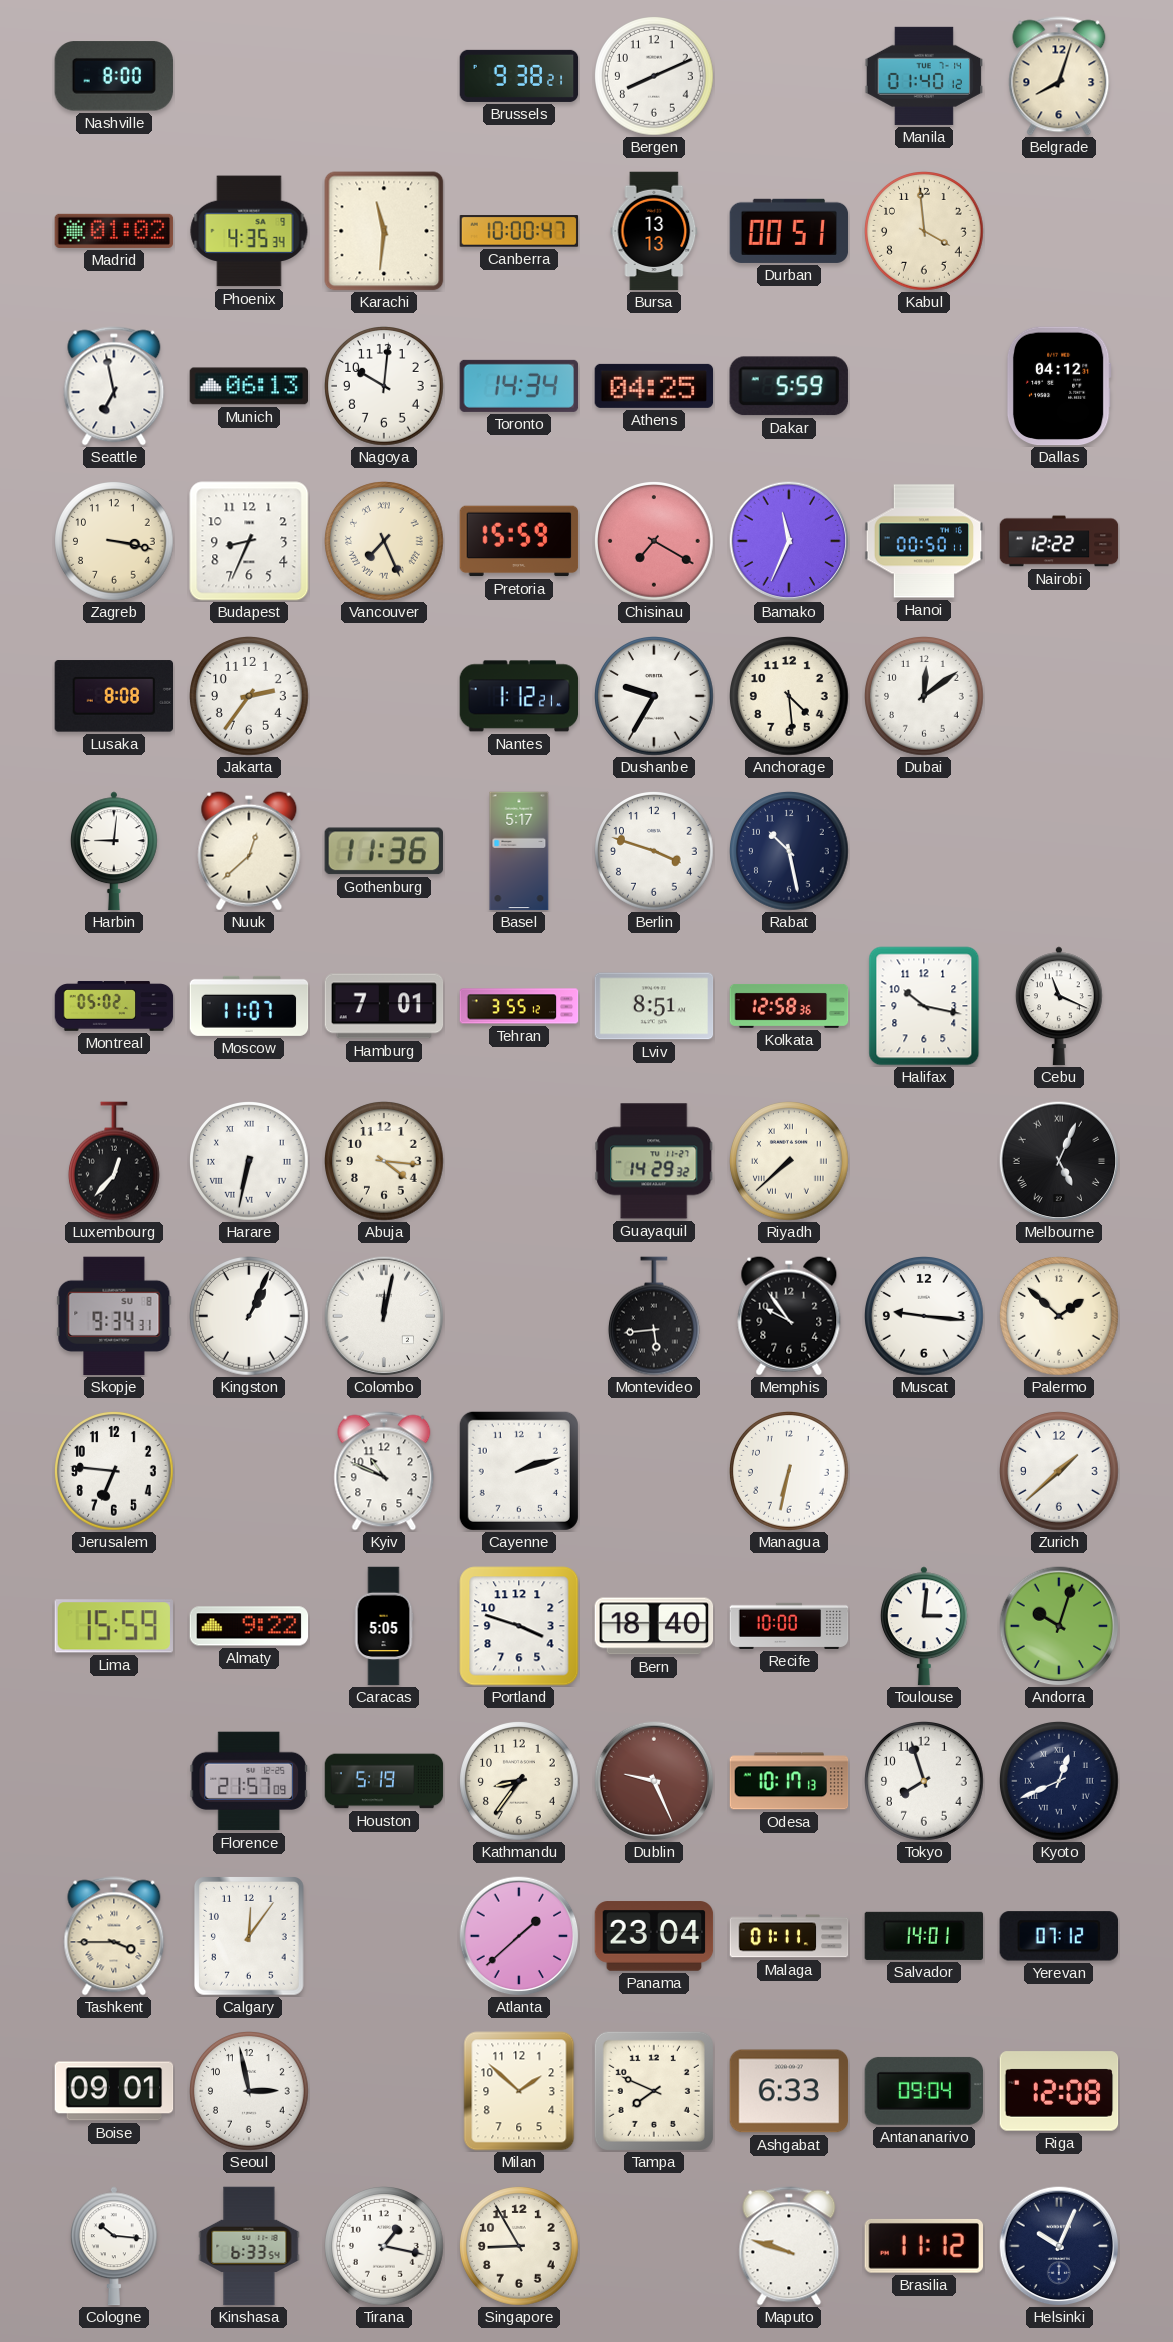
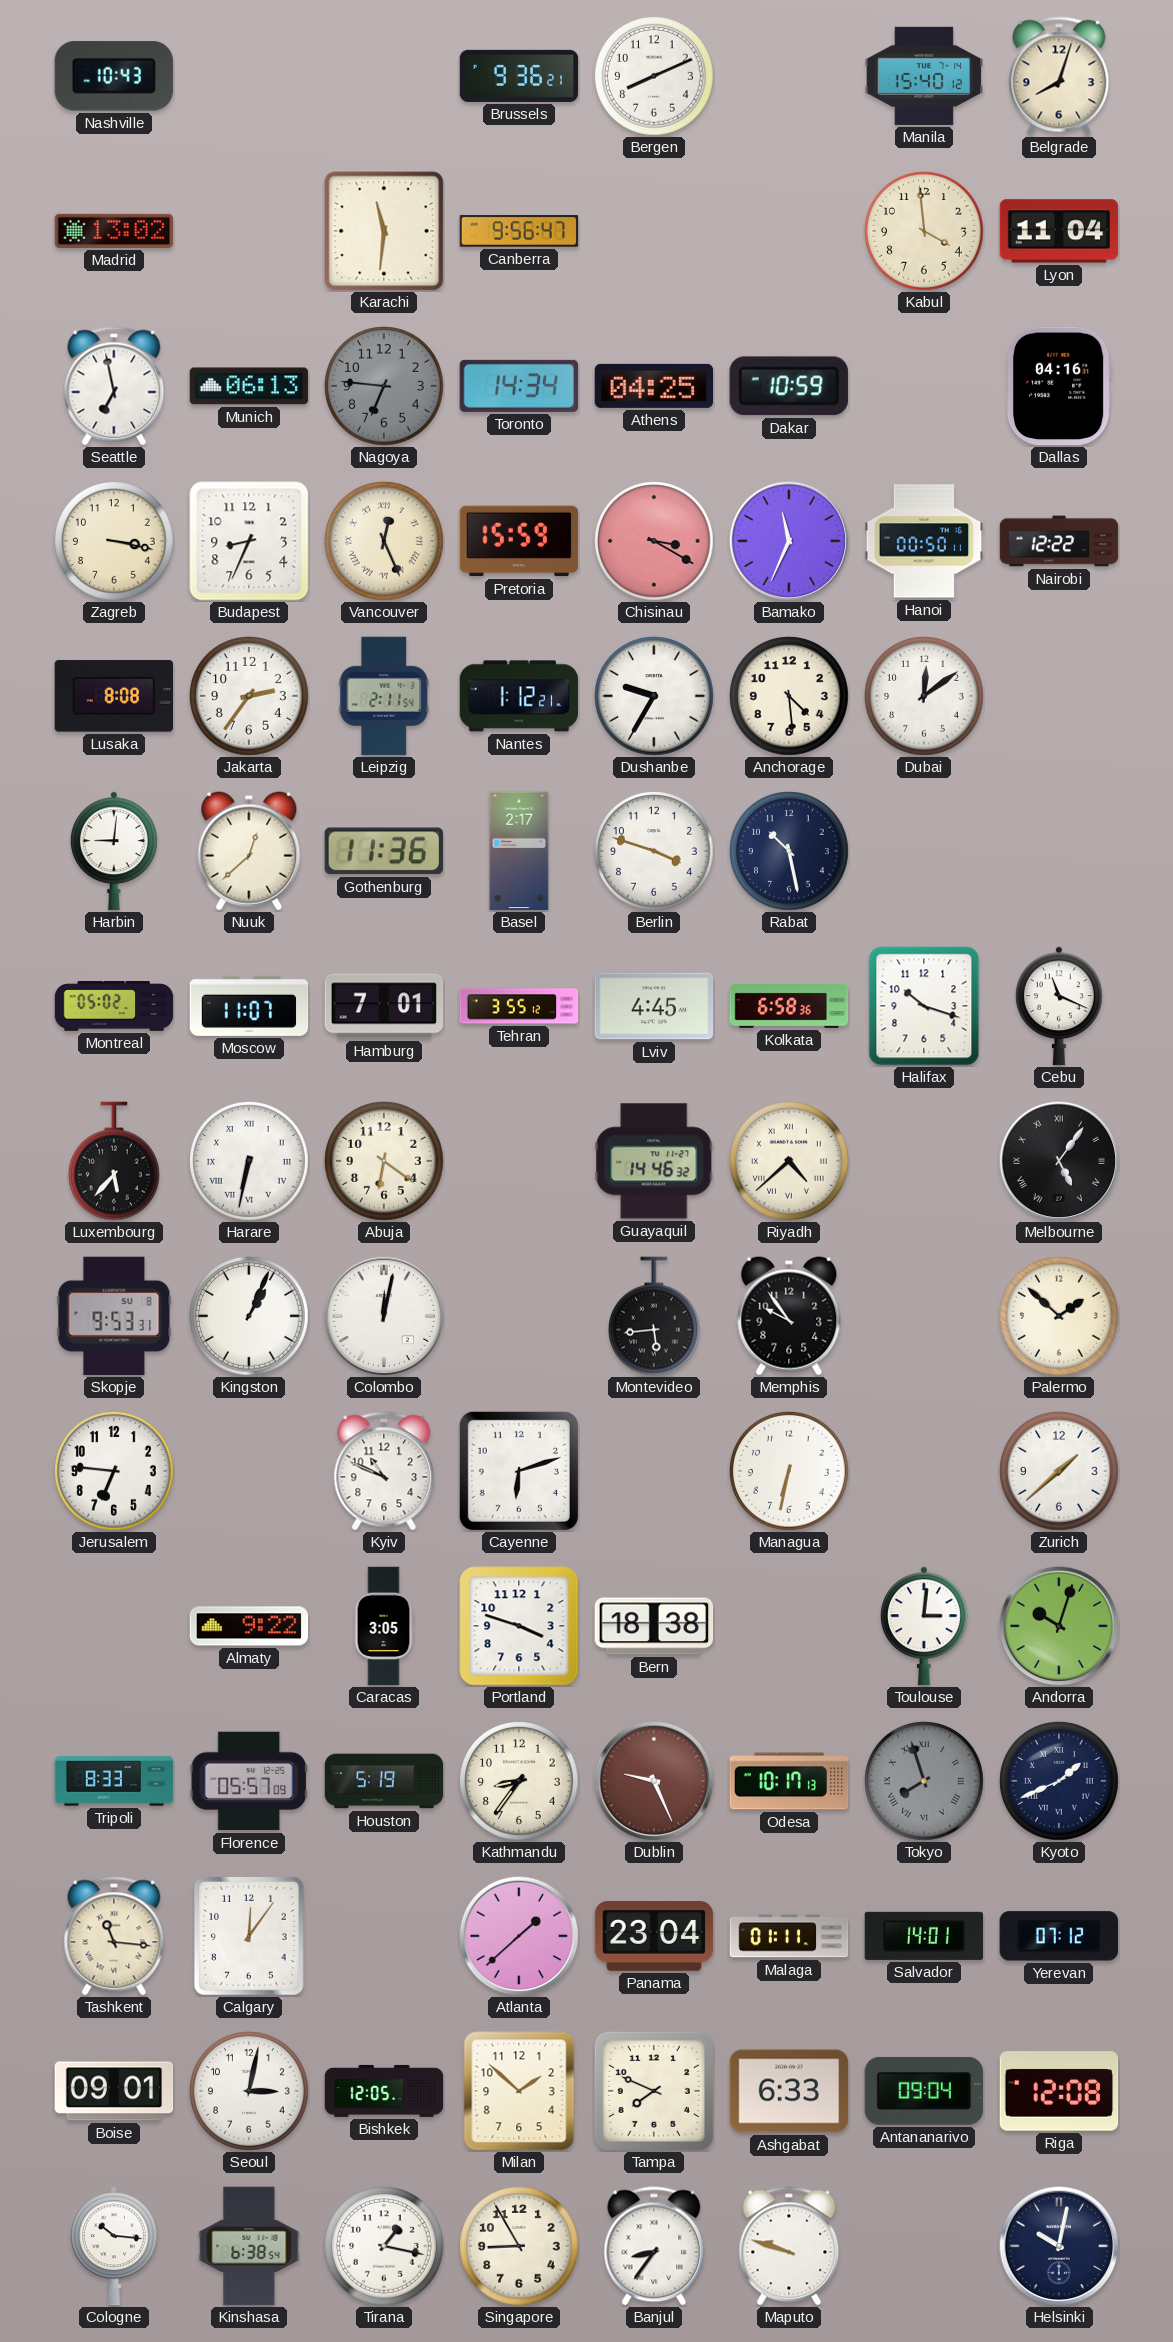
Nashville: 8:00 -> 10:43 (114, 76)
Brussels: 9:38 -> 9:36 (519, 76)
Manila: 01:40 -> 15:40 (924, 76)
Madrid: 01:02 -> 13:02 (114, 231)
Phoenix: 4:35 -> none (249, 231)
Canberra: 10:00 -> 9:56 (519, 231)
Bursa: 13:13 -> none (654, 231)
Durban: 00:51 -> none (789, 231)
Lyon: none -> 11:04 (1059, 231)
Nagoya: 10:01 -> 6:46 (385, 387)
Nagoya dial: white -> grey (385, 387)
Dakar: 5:59 -> 10:59 (789, 386)
Dallas: 04:12 -> 04:16 (1059, 386)
Vancouver: 7:26 -> 12:26 (385, 542)
Chisinau: 7:20 -> 3:20 (655, 542)
Leipzig: none -> 2:11 (384, 696)
Basel: 5:17 -> 2:17 (519, 851)
Lviv: 8:51 -> 4:45 (654, 1006)
Kolkata: 12:58 -> 6:58 (789, 1006)
Halifax: 10:17 -> 10:18 (924, 1006)
Luxembourg: 12:37 -> 5:37 (114, 1161)
Abuja: 4:16 -> 6:21 (385, 1162)
Guayaquil: 14:29 -> 14:46 (654, 1161)
Riyadh: 7:38 -> 4:38 (790, 1162)
Melbourne: 5:04 -> 5:06 (1059, 1161)
Skopje: 9:34 -> 9:53 (114, 1316)
Muscat: 9:16 -> none (925, 1317)
Cayenne: 2:12 -> 6:12 (519, 1471)
Lima: 15:59 -> none (113, 1626)
Caracas: 5:05 -> 3:05 (384, 1626)
Bern: 18:40 -> 18:38 (654, 1626)
Recife: 10:00 -> none (789, 1626)
Tripoli: none -> 8:33 (114, 1781)
Florence: 21:57 -> 05:57 (249, 1781)
Tokyo dial: white -> grey (925, 1782)
Tokyo numerals: Arabic -> Roman (925, 1782)
Kyoto: 12:41 -> 1:41 (1060, 1782)
Tashkent: 3:45 -> 11:16 (114, 1936)
Seoul: 2:58 -> 3:02 (250, 2092)
Bishkek: none -> 12:05 (384, 2091)
Kinshasa: 6:33 -> 6:38 (249, 2246)
Banjul: none -> 8:36 (654, 2246)
Brasilia: 11:12 -> none (923, 2246)
Helsinki: 10:04 -> 10:02 (1059, 2246)
